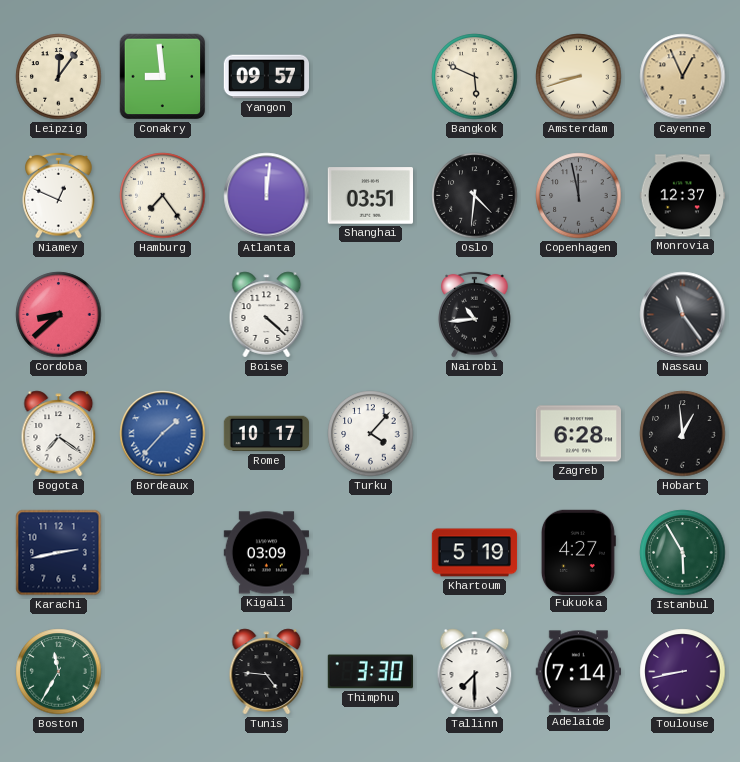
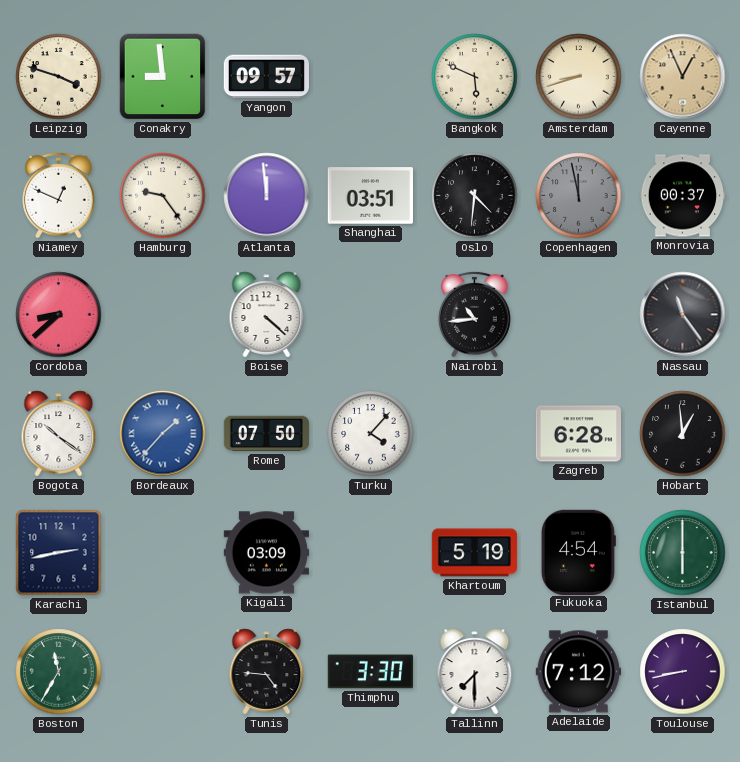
Leipzig: 12:06 -> 3:48 (59, 77)
Hamburg: 7:24 -> 9:24 (163, 196)
Atlanta: 12:01 -> 11:59 (267, 196)
Monrovia: 12:37 -> 00:37 (682, 196)
Bogota: 7:21 -> 10:21 (59, 434)
Rome: 10:17 -> 07:50 (267, 434)
Fukuoka: 4:27 -> 4:54 (578, 552)
Istanbul: 5:55 -> 6:00 (683, 553)
Adelaide: 7:14 -> 7:12 (578, 672)
